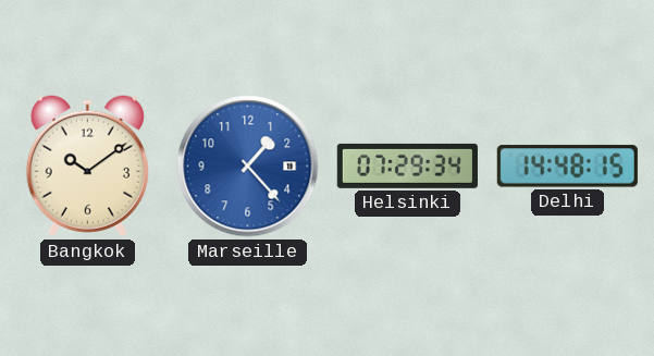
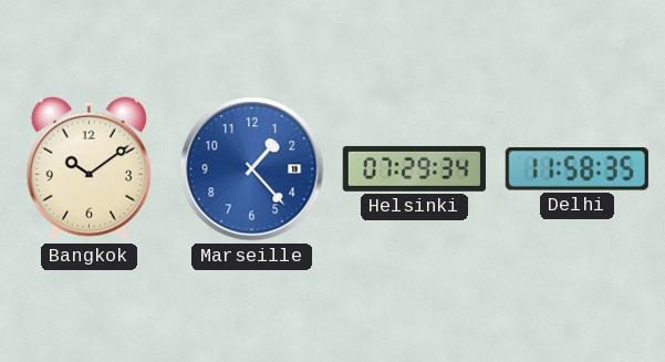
Delhi: 14:48 -> 11:58 (576, 169)
